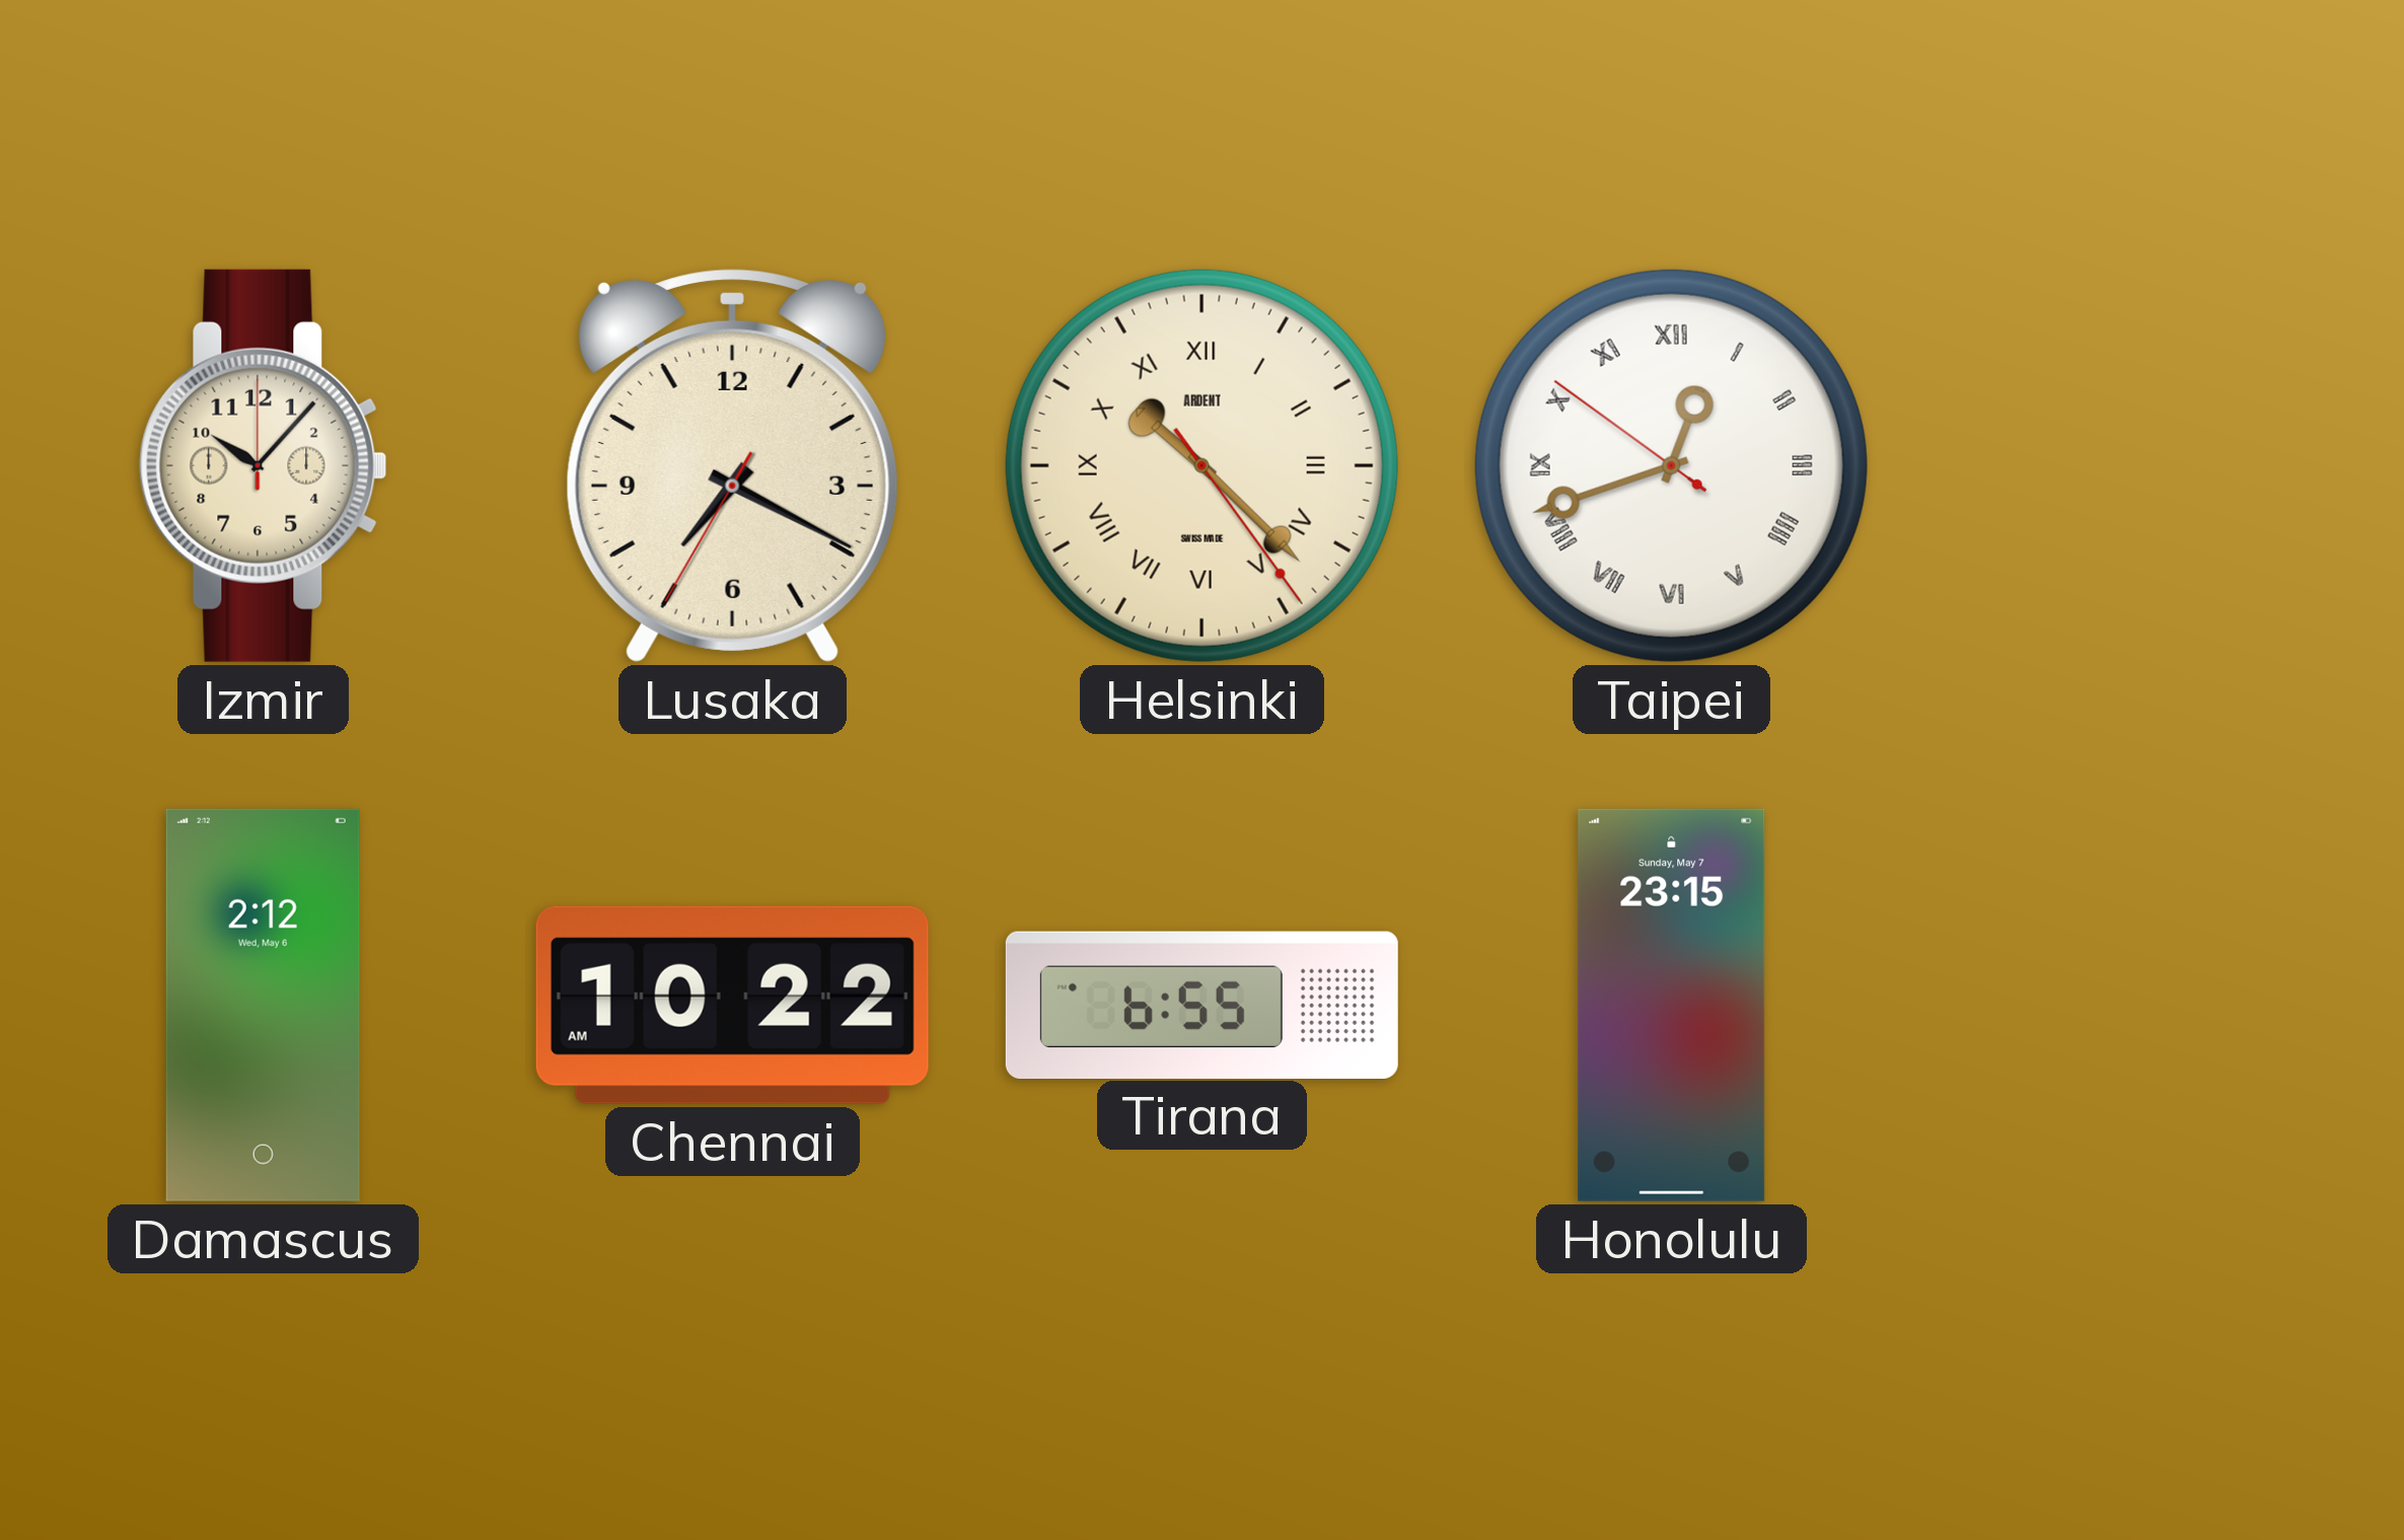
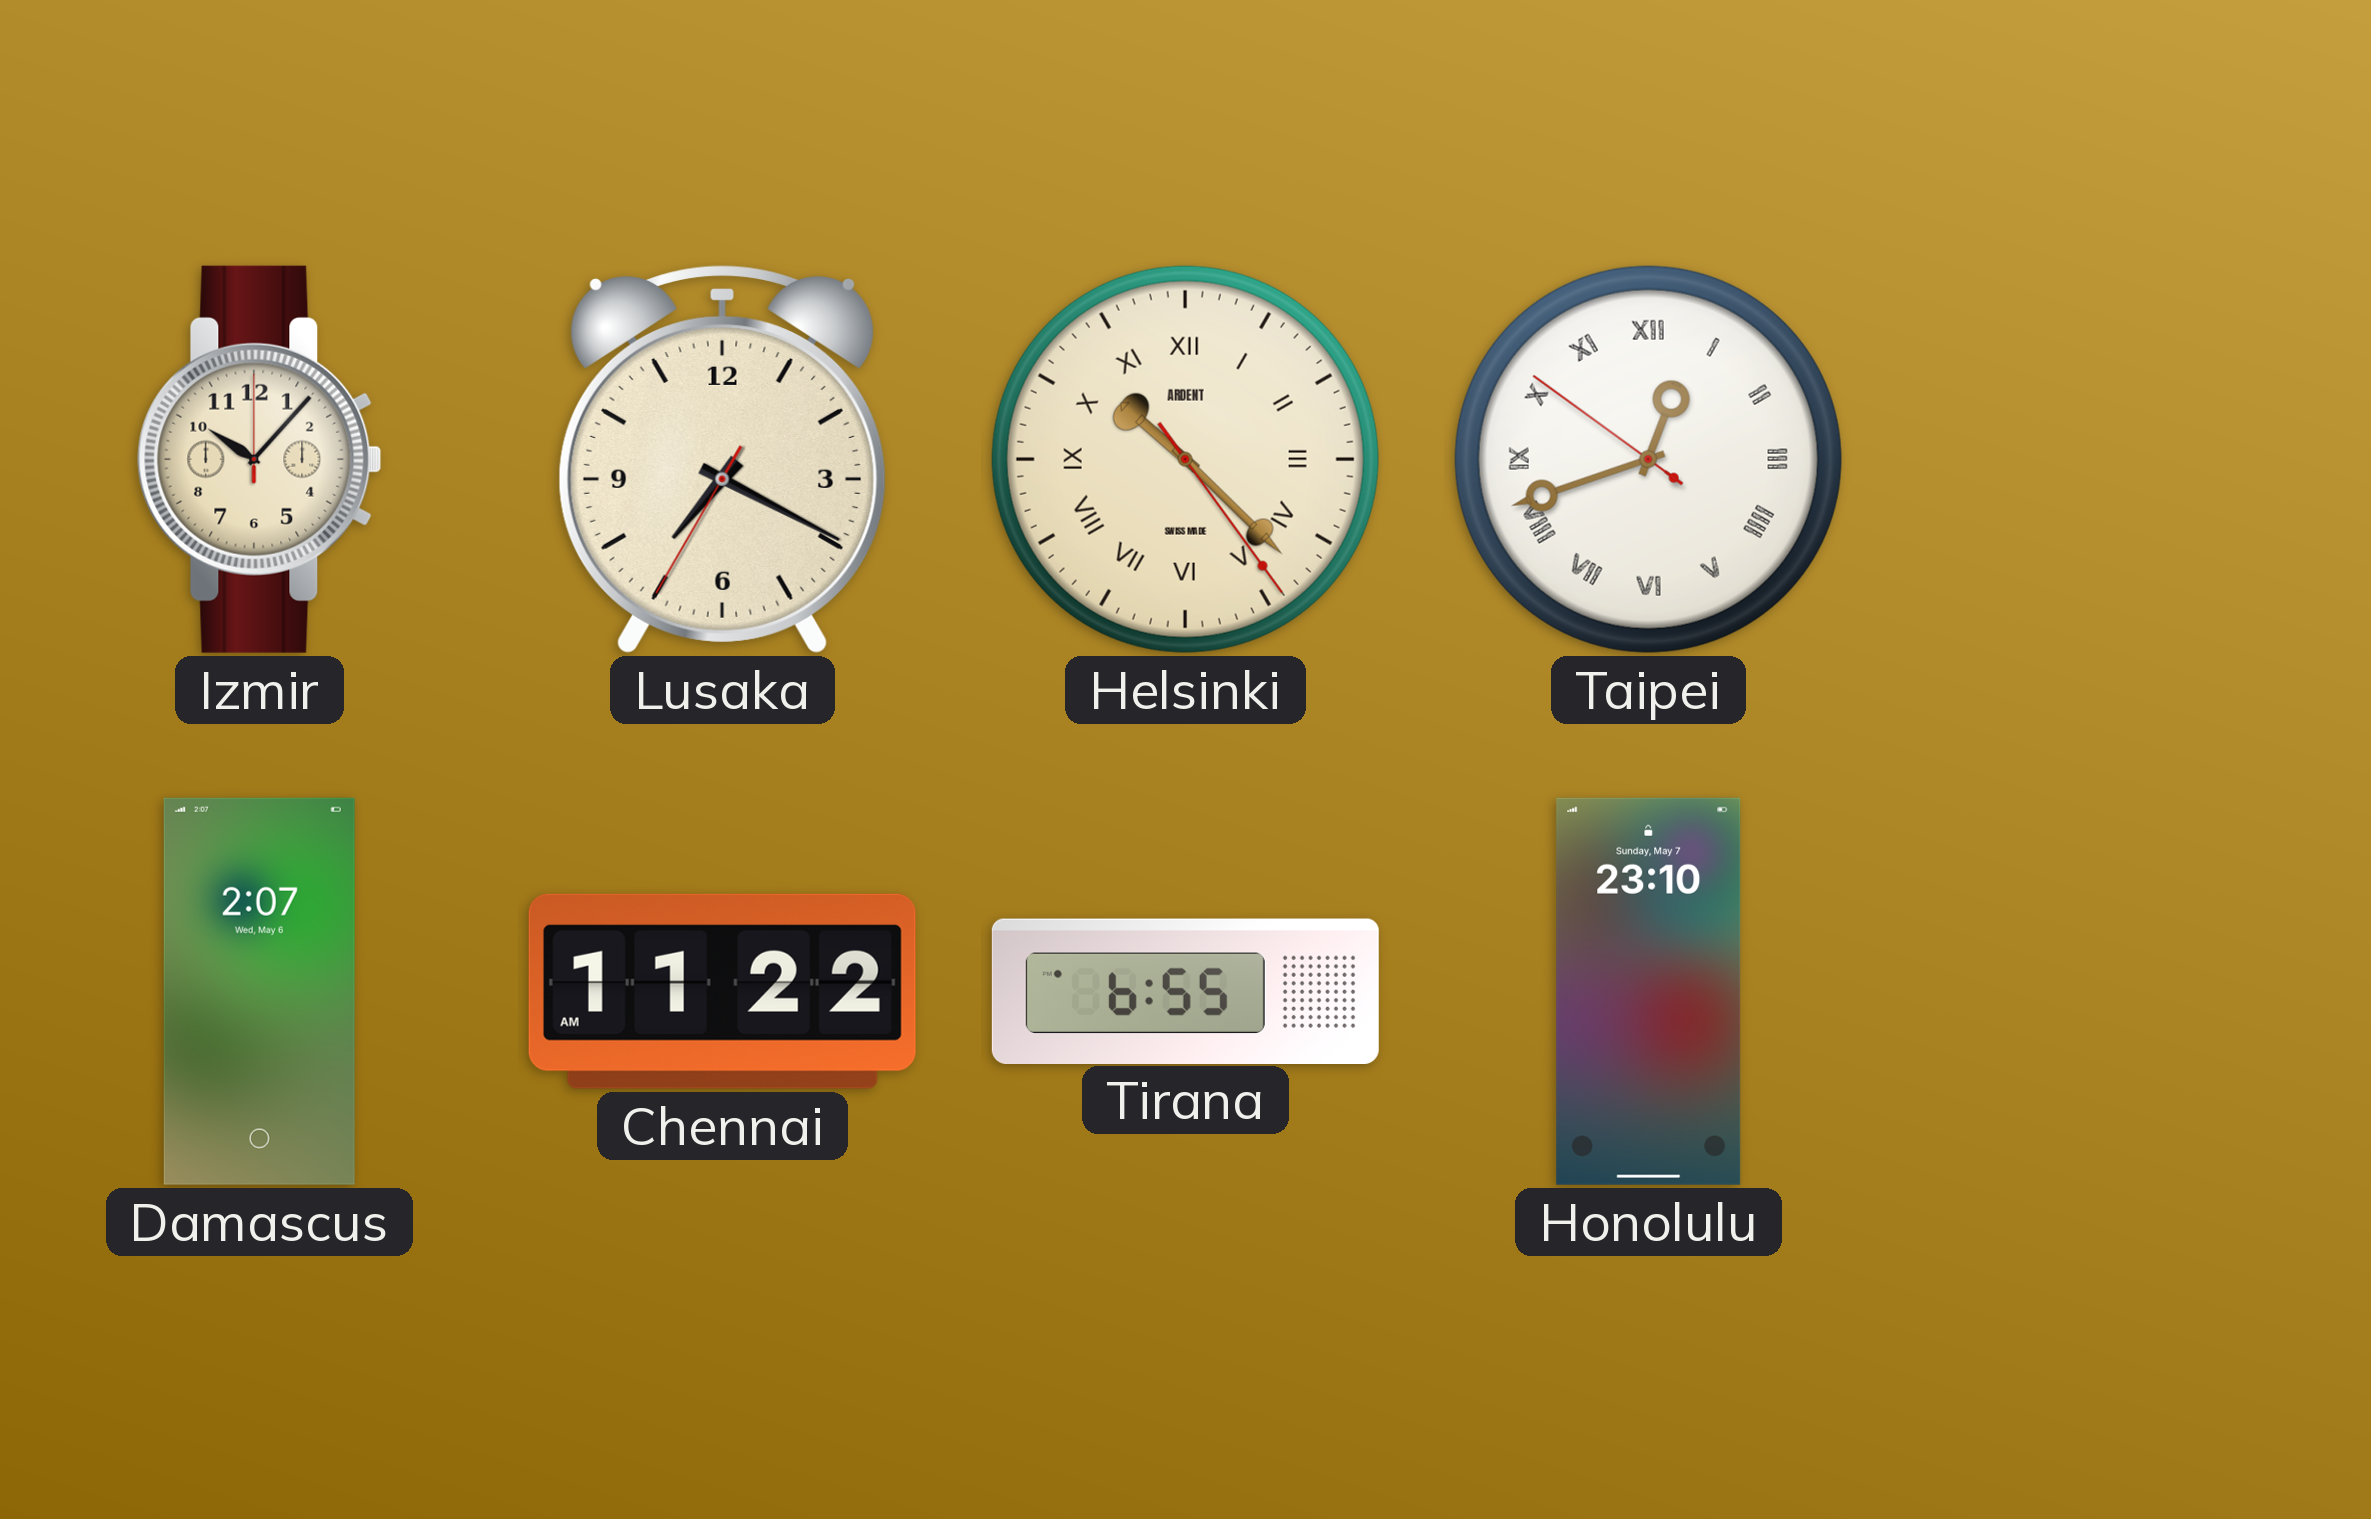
Damascus: 2:12 -> 2:07 (259, 991)
Chennai: 10:22 -> 11:22 (722, 991)
Honolulu: 23:15 -> 23:10 (1649, 991)
